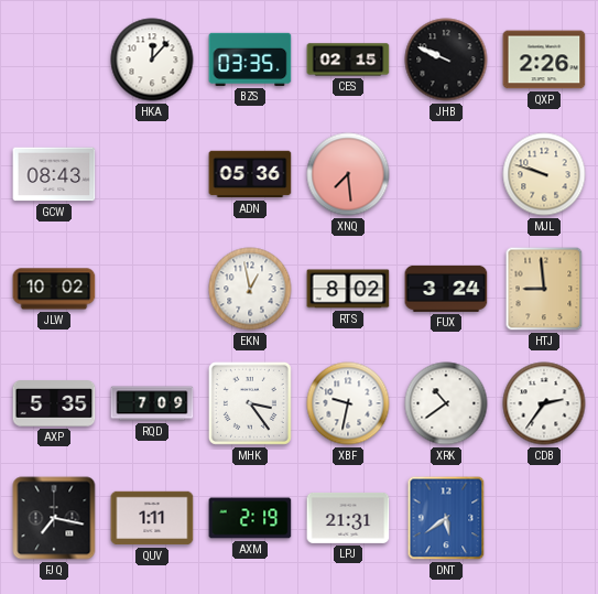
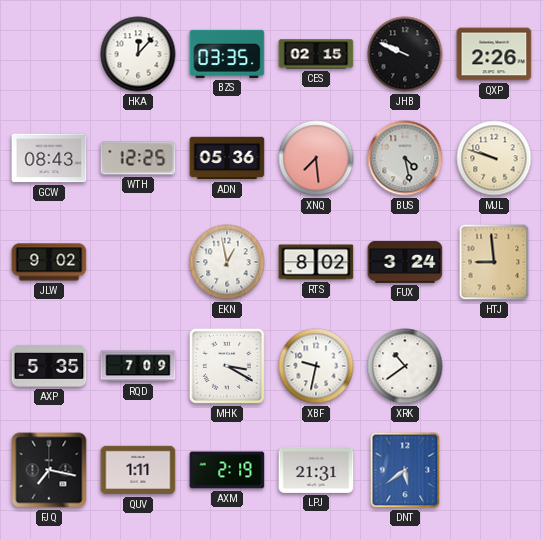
WTH: none -> 12:25 (138, 158)
BUS: none -> 4:28 (405, 158)
JLW: 10:02 -> 9:02 (49, 262)
MHK: 3:24 -> 3:20 (227, 366)
CDB: 2:36 -> none (544, 403)
